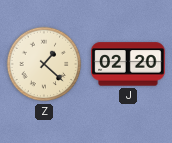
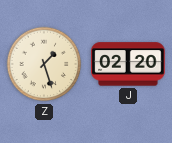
Z: 1:22 -> 1:27 (44, 64)
